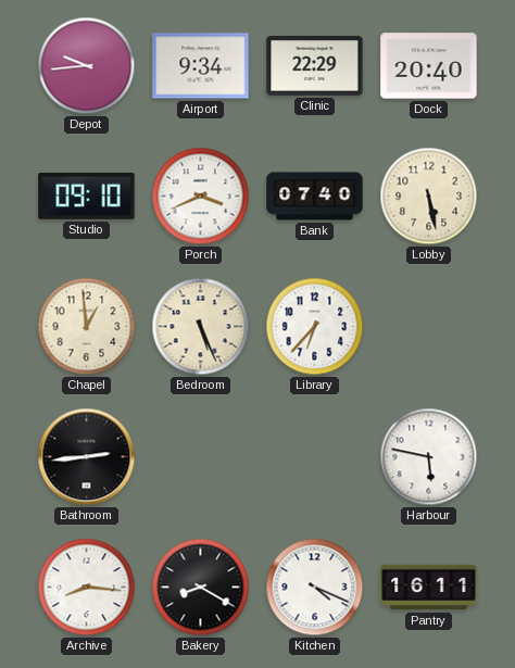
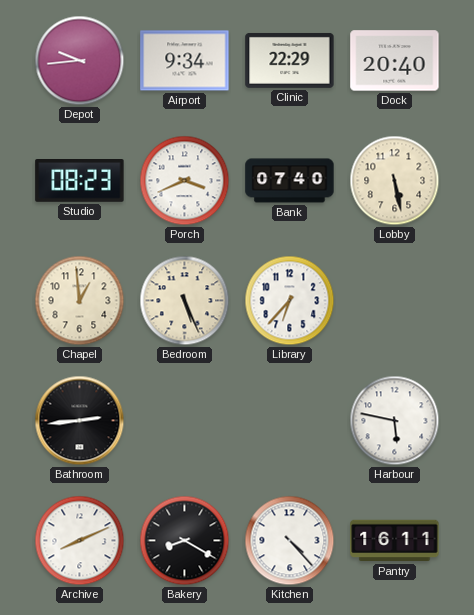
Studio: 09:10 -> 08:23 (80, 181)
Archive: 8:16 -> 8:11 (80, 541)
Kitchen: 4:19 -> 4:23 (290, 541)
